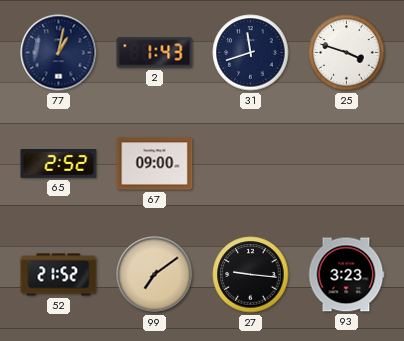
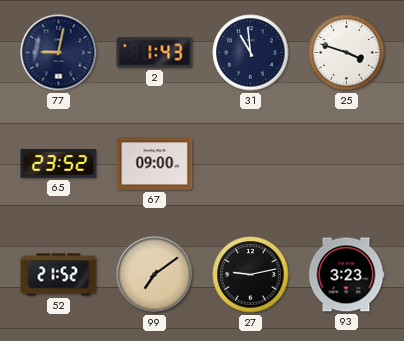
77: 1:02 -> 9:02 (59, 53)
31: 11:42 -> 10:59 (251, 53)
65: 2:52 -> 23:52 (59, 164)
27: 9:16 -> 9:13 (251, 275)
